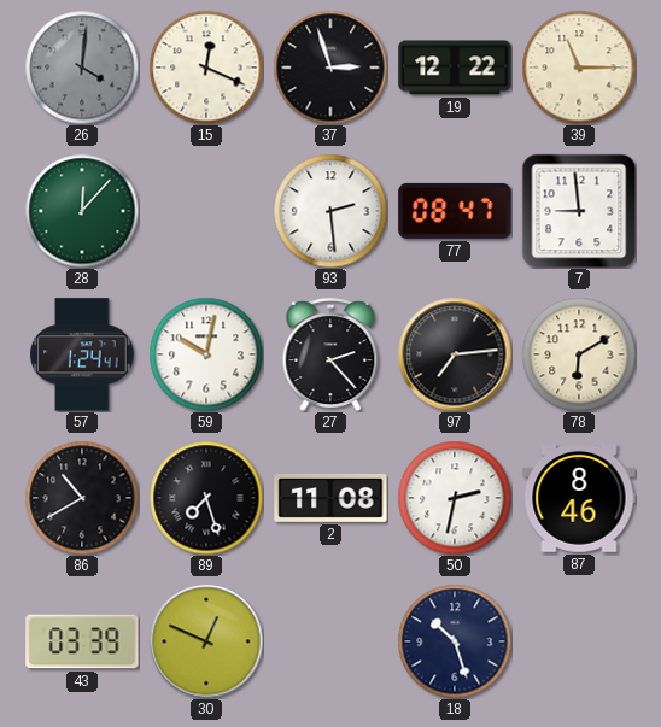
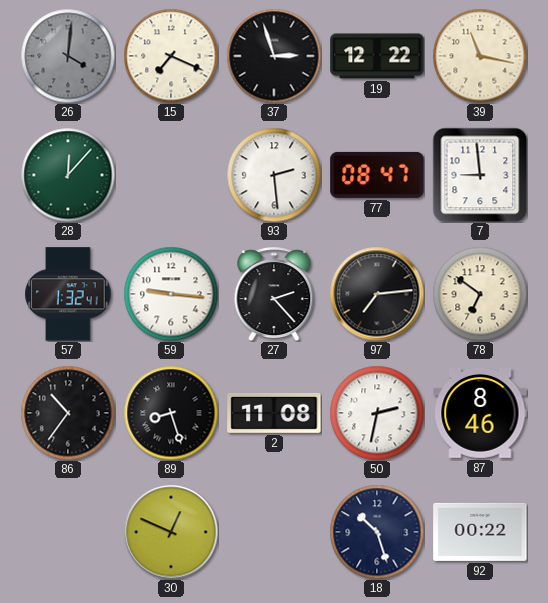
15: 12:19 -> 7:19 (171, 56)
39: 11:15 -> 11:17 (480, 56)
57: 1:24 -> 1:32 (68, 294)
59: 10:02 -> 9:16 (171, 294)
78: 6:10 -> 6:51 (480, 294)
86: 10:40 -> 10:36 (68, 413)
89: 7:27 -> 8:27 (171, 413)
43: 03:39 -> none (82, 641)
92: none -> 00:22 (480, 532)
